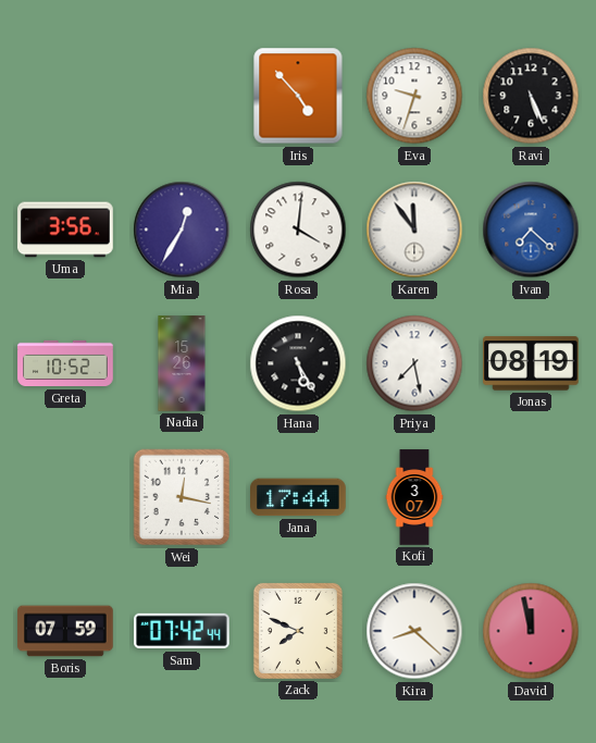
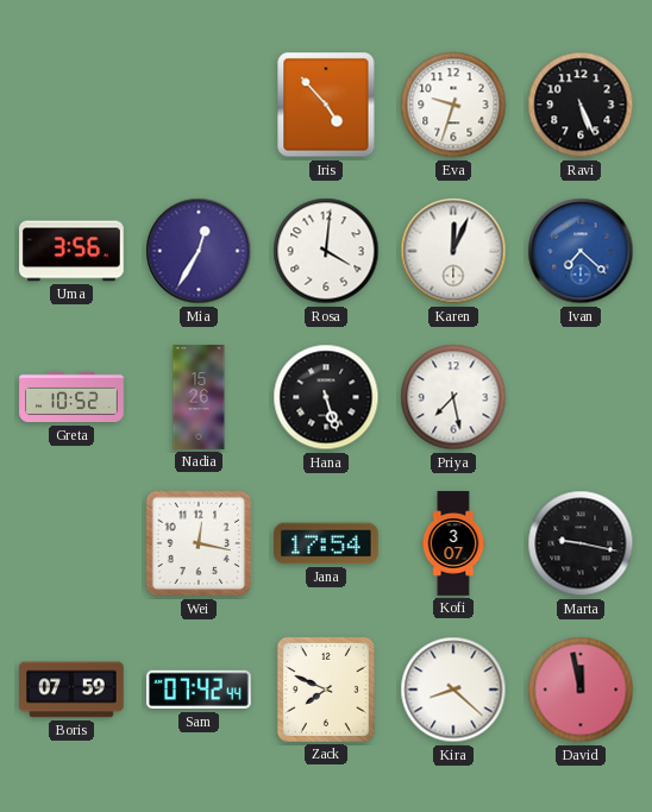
Karen: 11:54 -> 12:04 (453, 251)
Hana: 5:25 -> 5:27 (326, 397)
Jonas: 08:19 -> none (532, 363)
Jana: 17:44 -> 17:54 (327, 543)
Marta: none -> 9:17 (581, 543)
